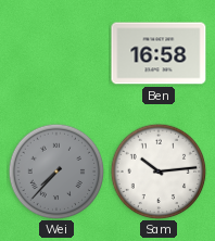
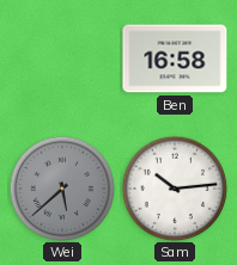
Wei: 7:37 -> 5:38 (62, 189)
